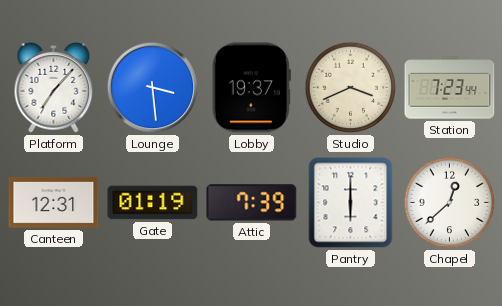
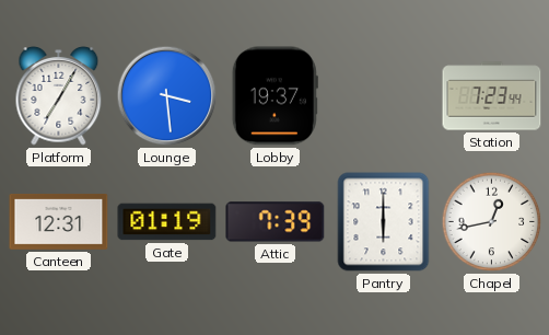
Platform: 7:07 -> 7:05 (59, 96)
Studio: 3:41 -> none (351, 88)
Chapel: 12:38 -> 12:43 (492, 222)
